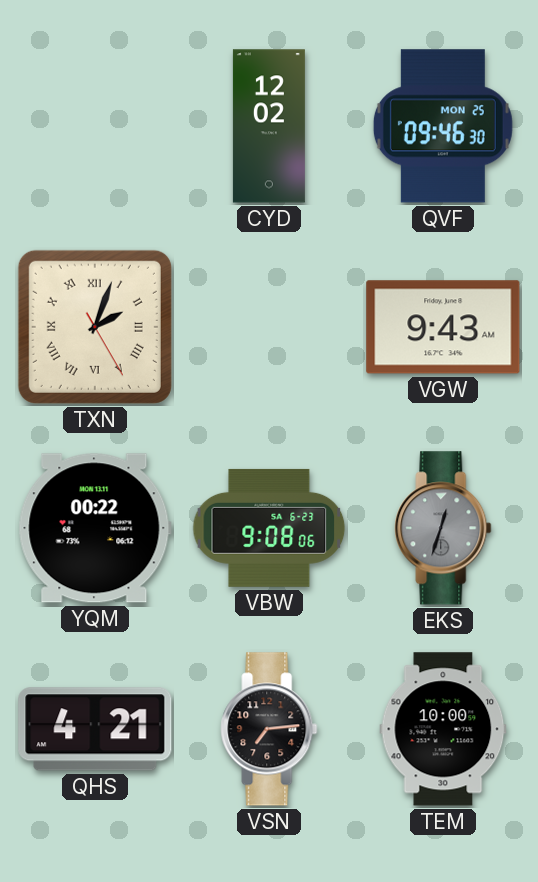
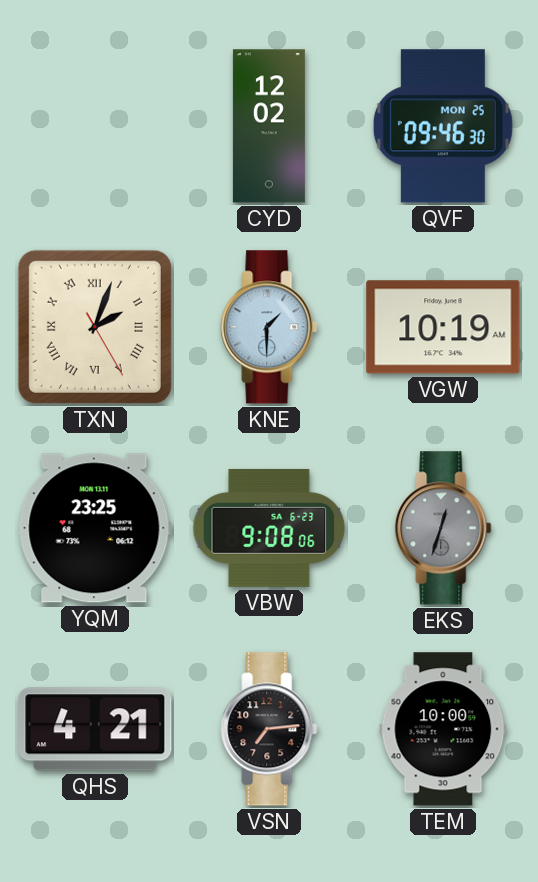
KNE: none -> 1:30 (269, 327)
VGW: 9:43 -> 10:19 (443, 327)
YQM: 00:22 -> 23:25 (95, 528)
